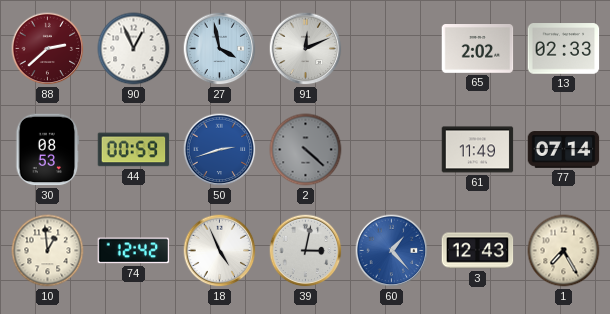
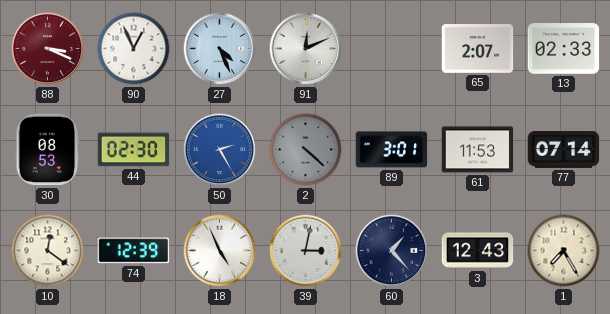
88: 2:38 -> 3:19 (48, 49)
27: 3:58 -> 4:26 (220, 49)
65: 2:02 -> 2:07 (478, 49)
44: 00:59 -> 02:30 (134, 150)
50: 2:42 -> 2:25 (220, 150)
89: none -> 3:01 (392, 150)
61: 11:49 -> 11:53 (478, 150)
10: 12:59 -> 12:21 (48, 251)
74: 12:42 -> 12:39 (134, 251)
60 dial: blue -> navy (392, 251)
